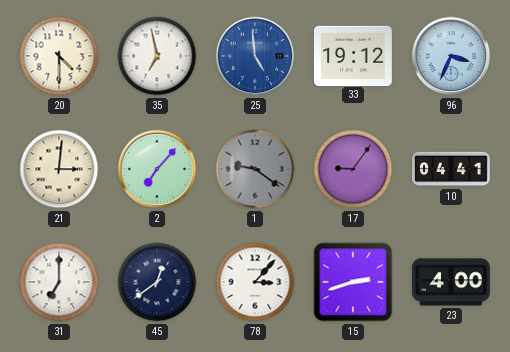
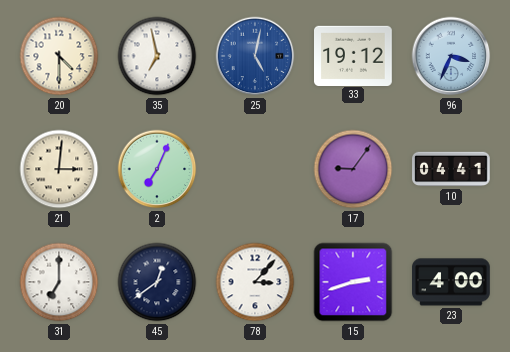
25: 4:59 -> 5:02 (255, 56)
2: 7:07 -> 7:04 (157, 169)
1: 9:21 -> none (255, 169)
